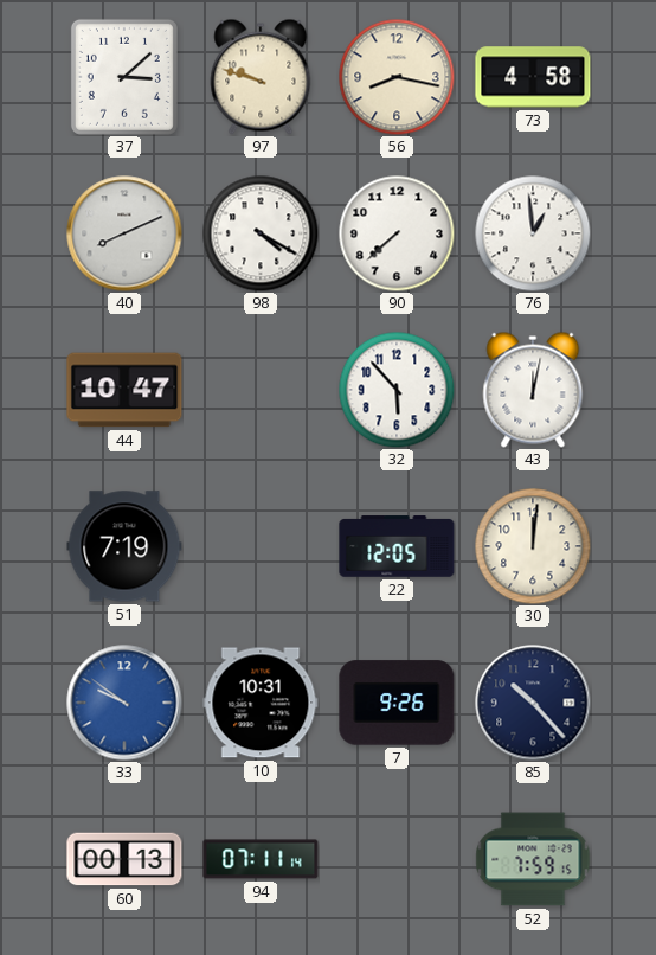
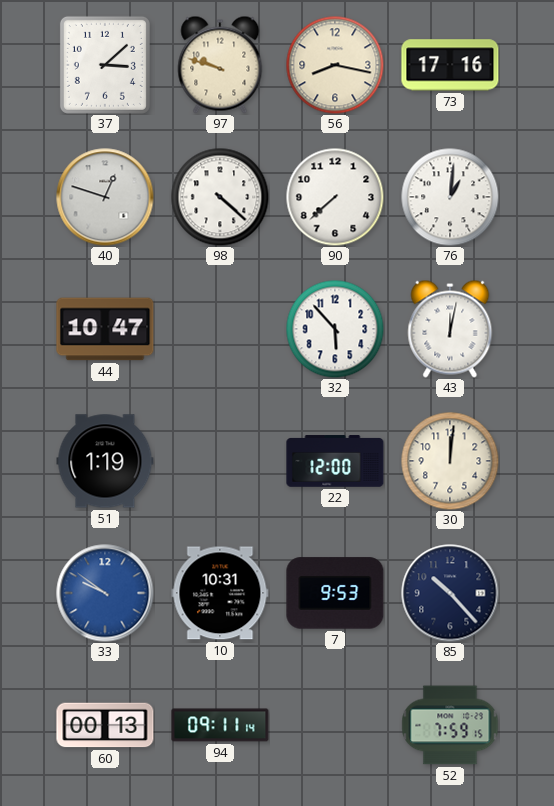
73: 4:58 -> 17:16 (450, 65)
40: 8:11 -> 12:48 (105, 197)
98: 4:20 -> 4:22 (220, 197)
76: 12:59 -> 1:01 (450, 197)
51: 7:19 -> 1:19 (105, 461)
22: 12:05 -> 12:00 (335, 461)
7: 9:26 -> 9:53 (335, 593)
94: 07:11 -> 09:11 (220, 725)
